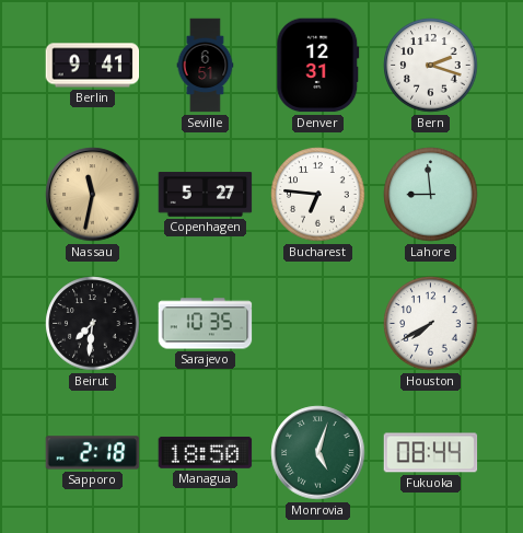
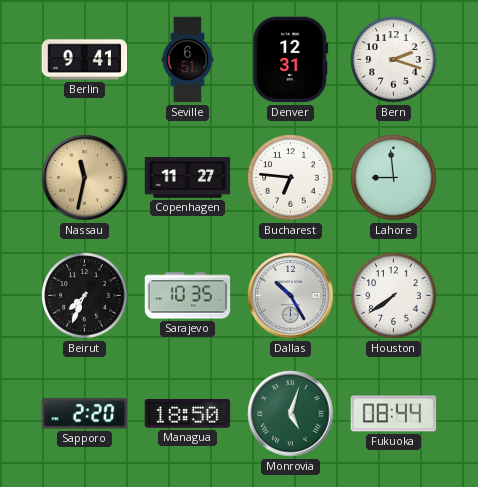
Copenhagen: 5:27 -> 11:27 (188, 178)
Beirut: 7:31 -> 7:34 (85, 296)
Dallas: none -> 10:25 (291, 296)
Houston: 7:40 -> 7:39 (394, 296)
Sapporo: 2:18 -> 2:20 (85, 414)
